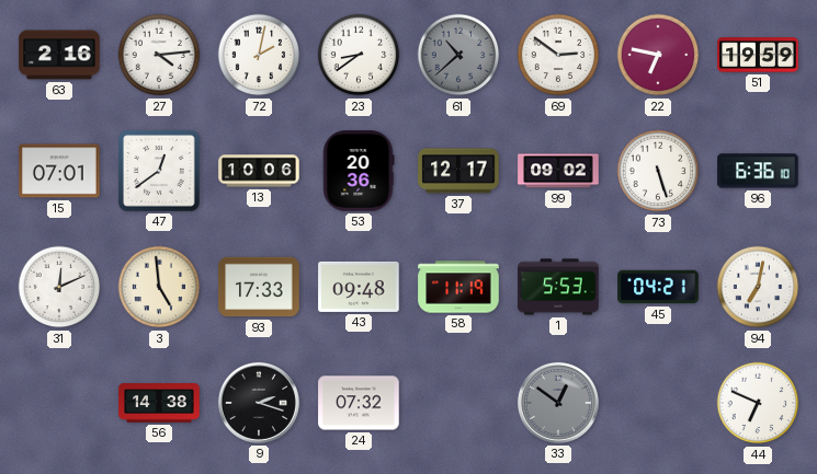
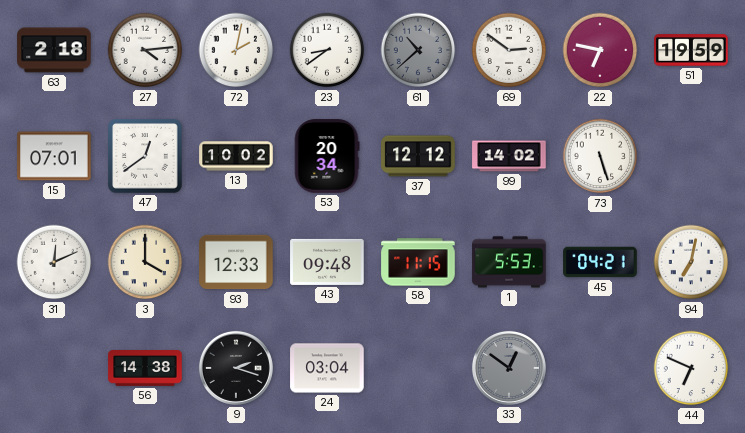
63: 2:16 -> 2:18 (54, 50)
13: 10:06 -> 10:02 (236, 156)
53: 20:36 -> 20:34 (327, 156)
37: 12:17 -> 12:12 (418, 156)
99: 09:02 -> 14:02 (509, 156)
96: 6:36 -> none (758, 171)
3: 4:59 -> 4:00 (145, 262)
93: 17:33 -> 12:33 (236, 262)
58: 11:19 -> 11:15 (418, 262)
24: 07:32 -> 03:04 (327, 368)
